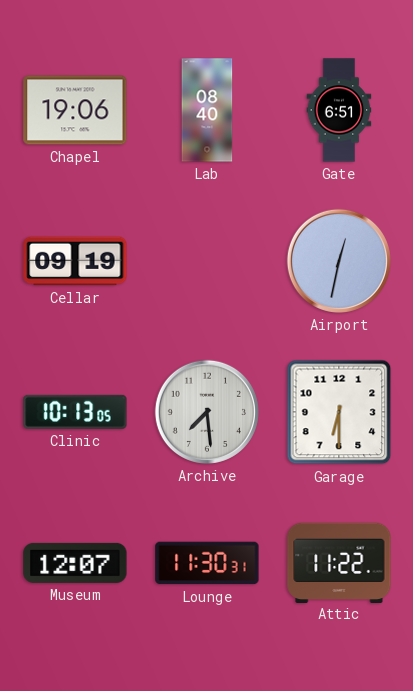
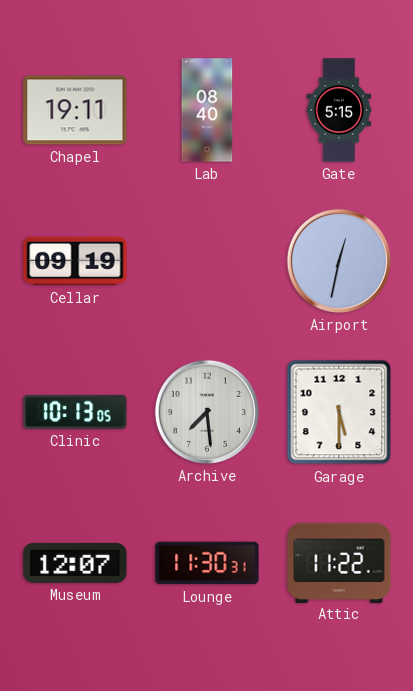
Chapel: 19:06 -> 19:11 (75, 110)
Gate: 6:51 -> 5:15 (339, 110)
Garage: 6:30 -> 5:30 (339, 412)
